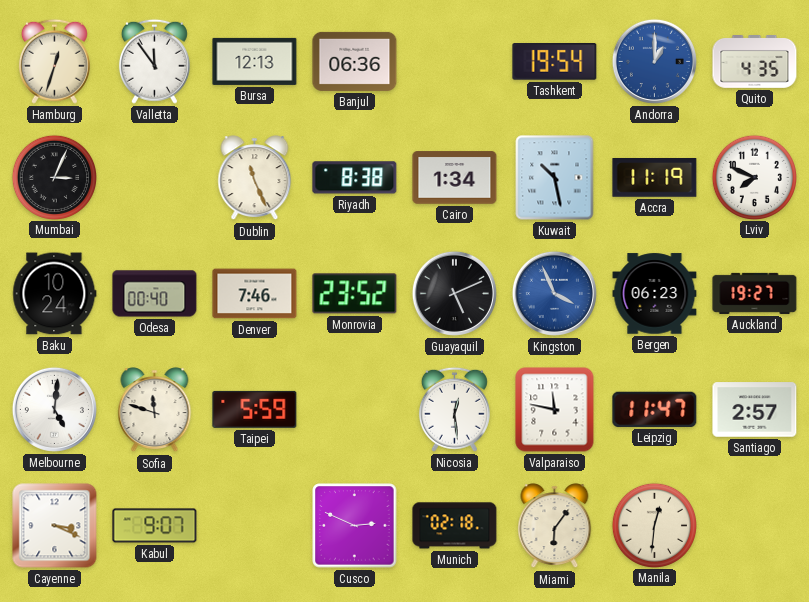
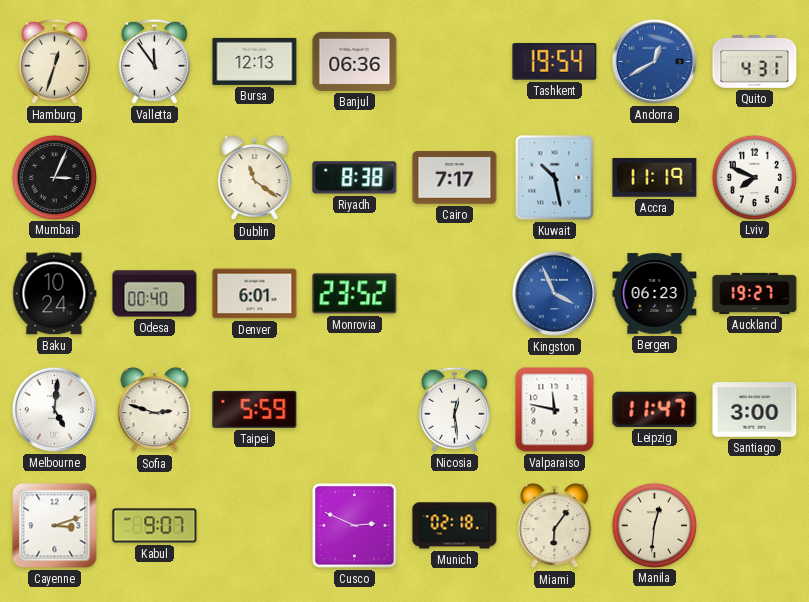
Andorra: 1:00 -> 12:40 (654, 61)
Quito: 4:35 -> 4:31 (755, 62)
Dublin: 11:26 -> 11:21 (255, 178)
Cairo: 1:34 -> 7:17 (455, 178)
Denver: 7:46 -> 6:01 (255, 294)
Guayaquil: 5:11 -> none (454, 293)
Sofia: 11:48 -> 2:48 (155, 410)
Santiago: 2:57 -> 3:00 (755, 410)
Cayenne: 3:19 -> 3:12 (55, 526)
